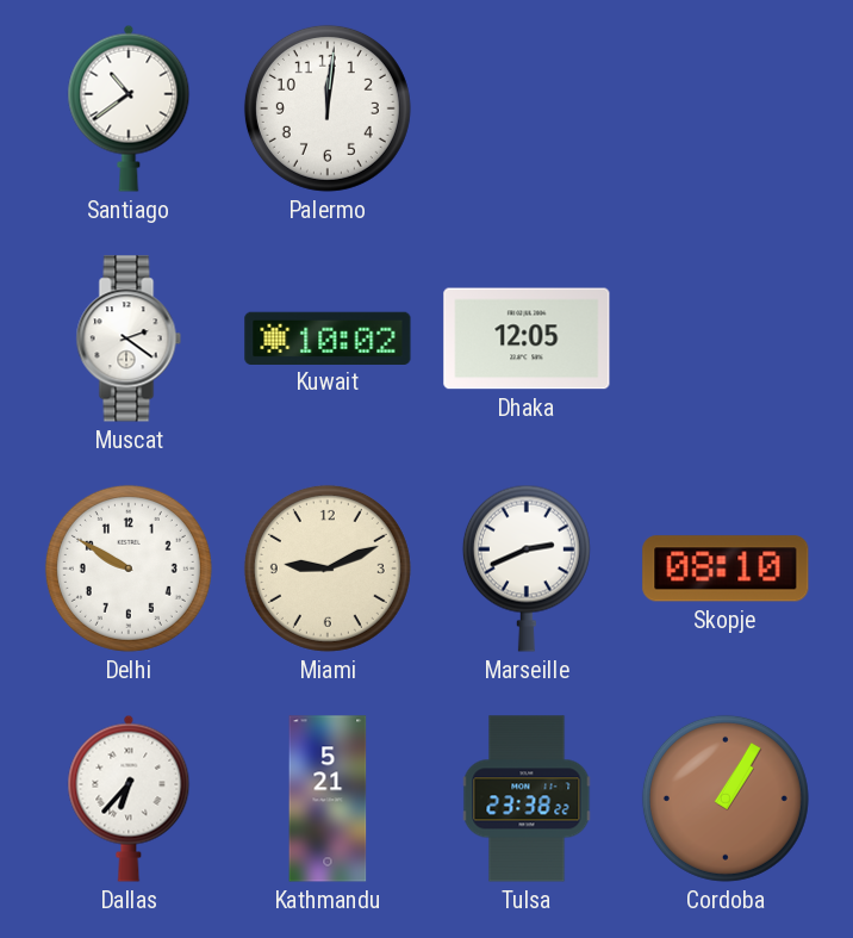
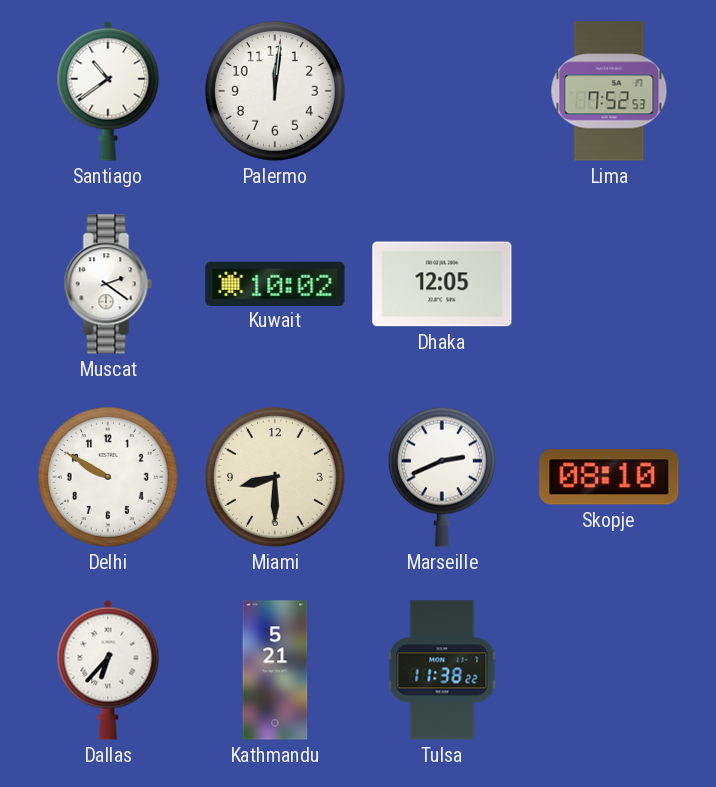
Lima: none -> 7:52 (609, 91)
Miami: 9:11 -> 8:30 (275, 477)
Tulsa: 23:38 -> 11:38 (442, 670)
Cordoba: 1:05 -> none (726, 799)
